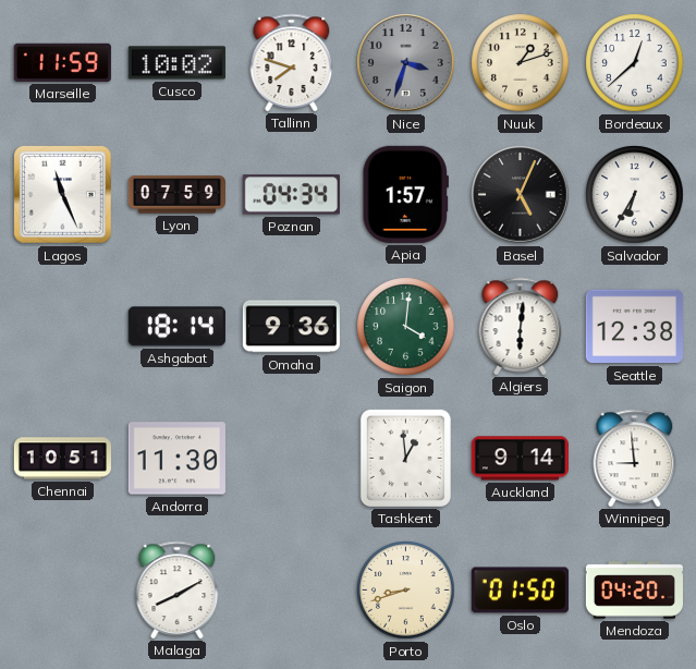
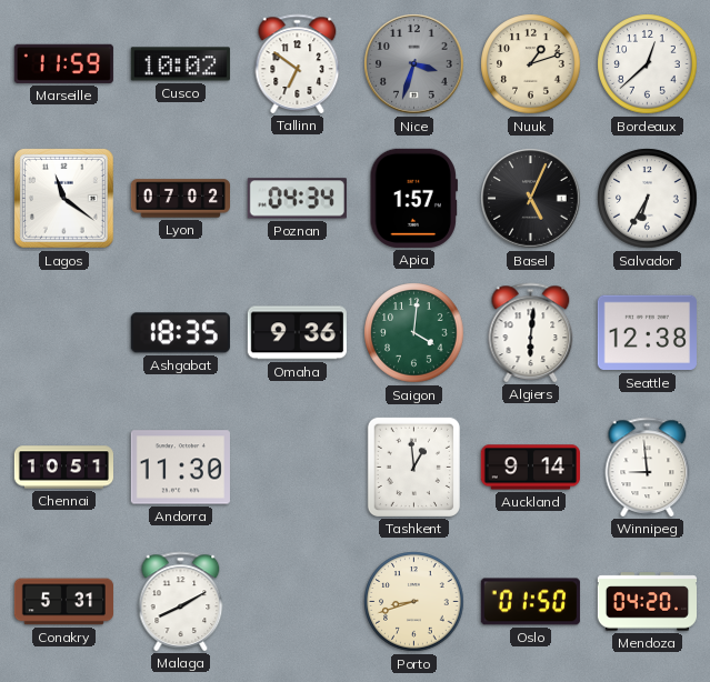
Tallinn: 7:48 -> 6:51 (298, 63)
Lagos: 11:26 -> 11:21 (63, 198)
Lyon: 07:59 -> 07:02 (180, 199)
Ashgabat: 18:14 -> 18:35 (180, 333)
Conakry: none -> 5:31 (63, 602)
